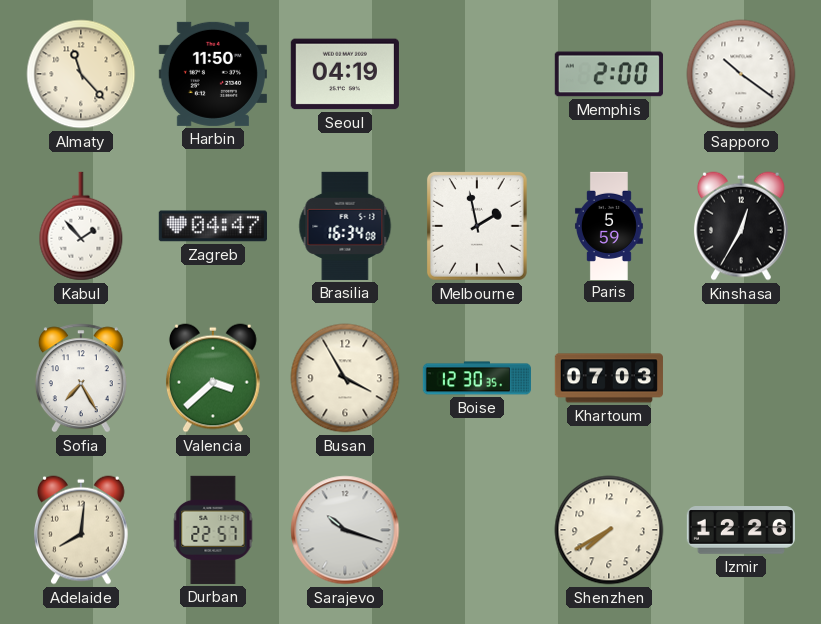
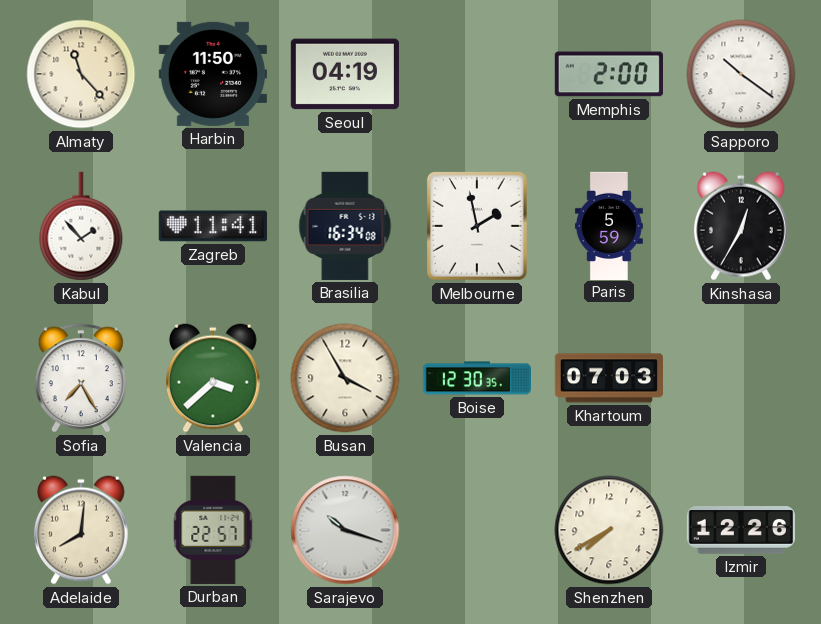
Zagreb: 04:47 -> 11:41 (213, 226)
